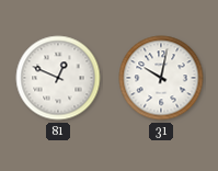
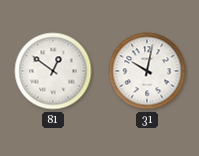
81: 12:49 -> 12:51 (53, 71)
